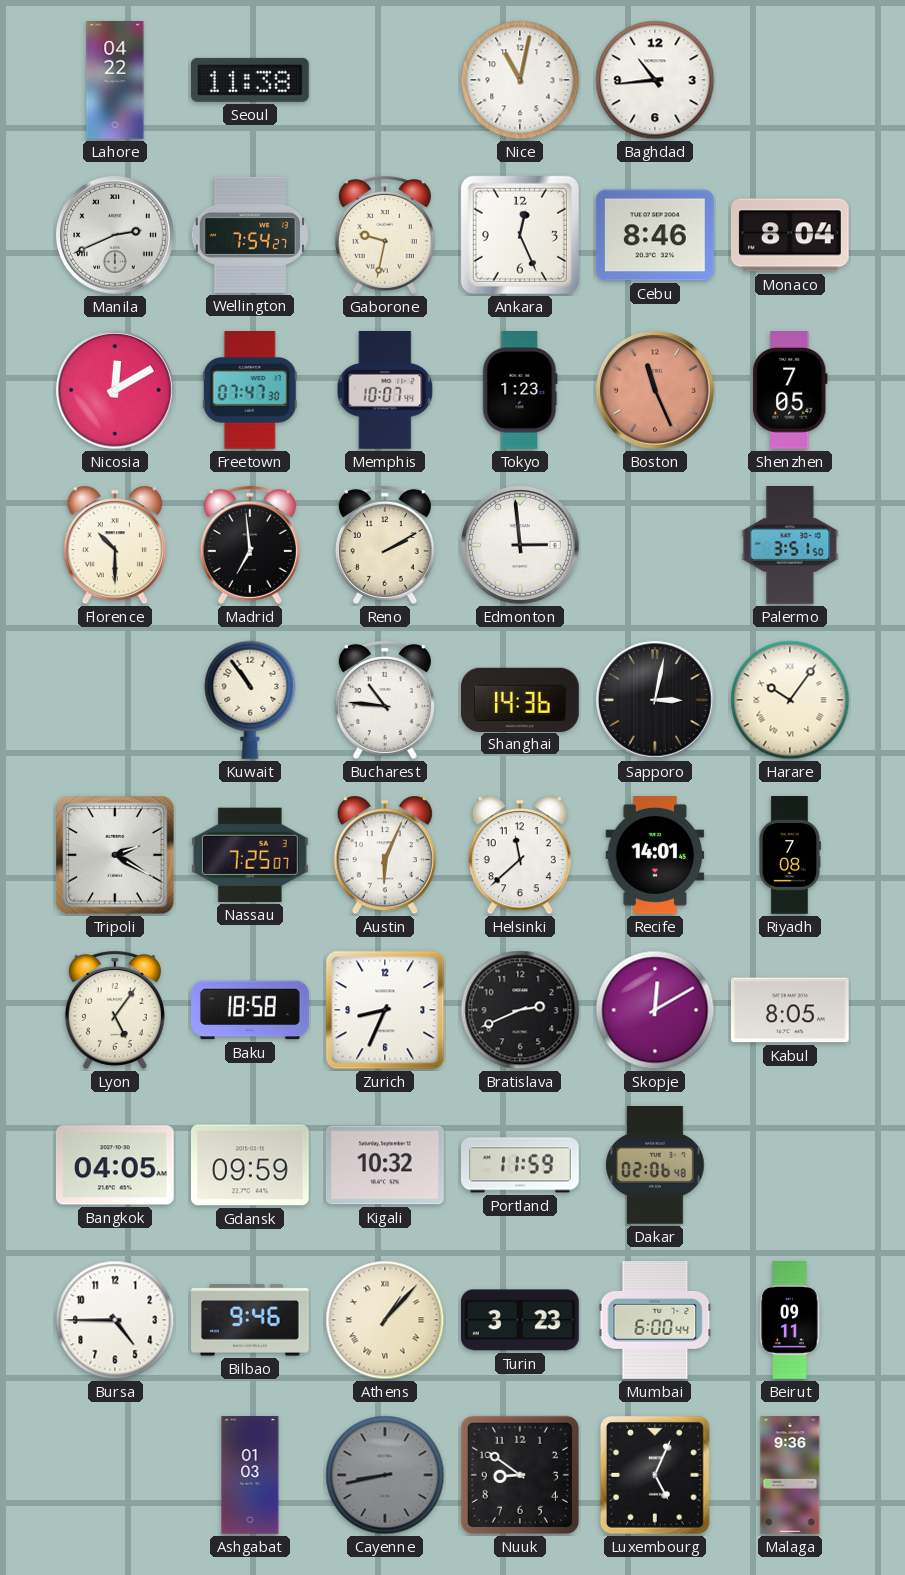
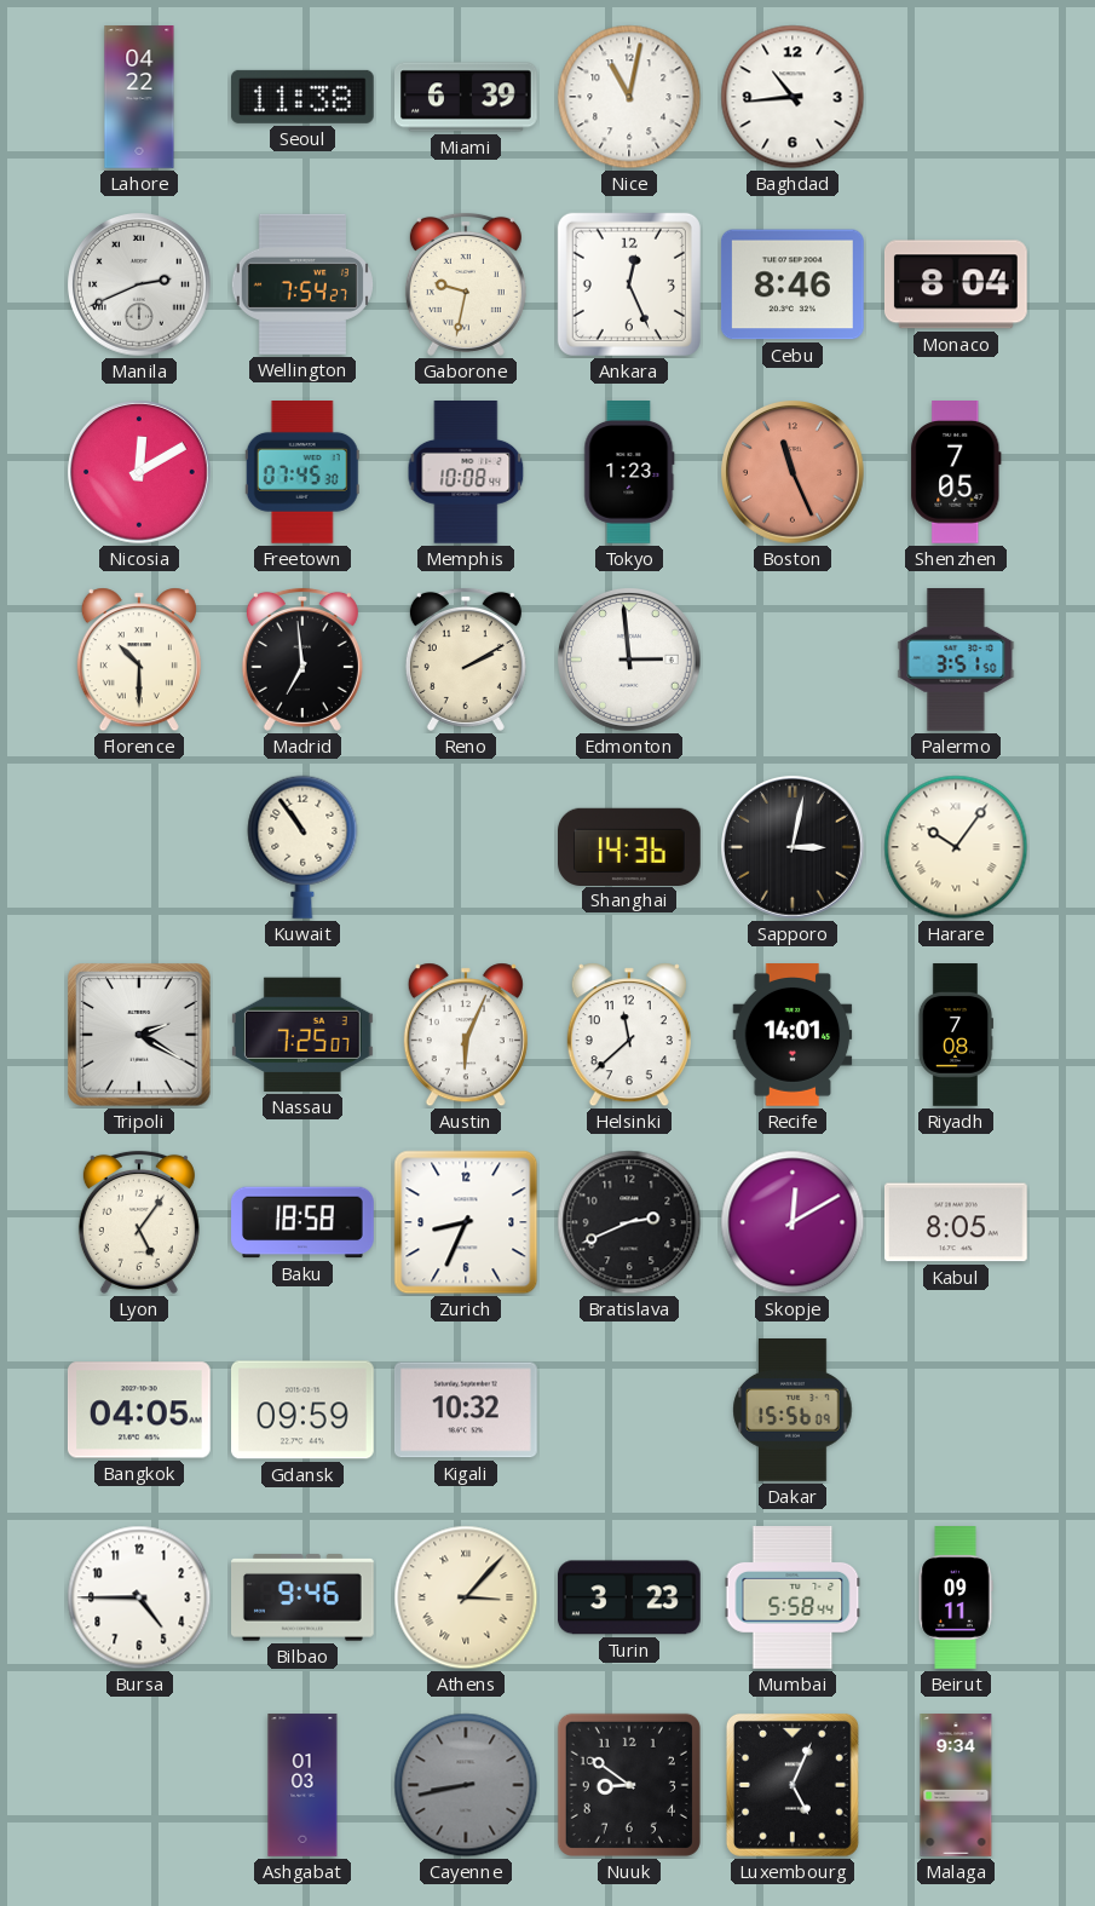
Miami: none -> 6:39 (467, 97)
Freetown: 07:47 -> 07:45 (302, 473)
Memphis: 10:07 -> 10:08 (466, 473)
Bucharest: 10:46 -> none (385, 700)
Portland: 11:59 -> none (521, 1165)
Dakar: 02:06 -> 15:56 (793, 1411)
Athens: 1:07 -> 3:07 (466, 1597)
Mumbai: 6:00 -> 5:58 (793, 1599)
Malaga: 9:36 -> 9:34 (956, 1785)
